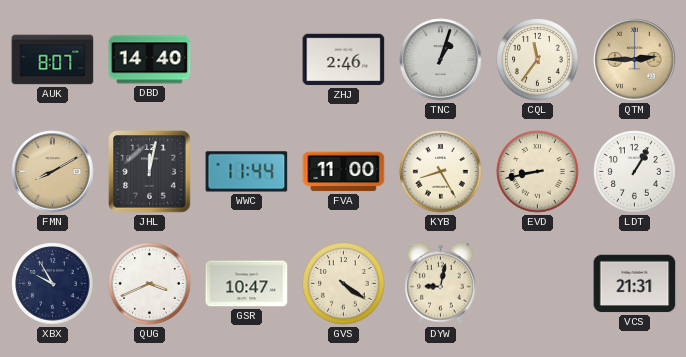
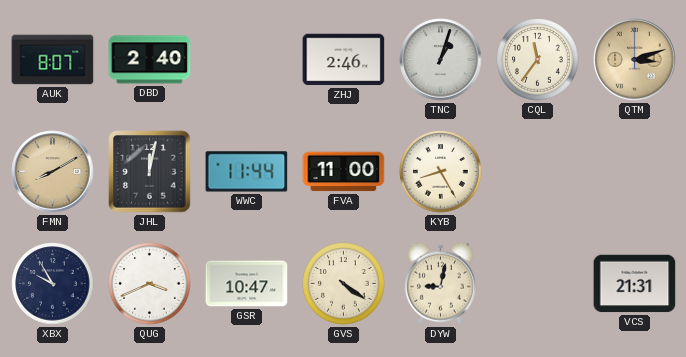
DBD: 14:40 -> 2:40 (150, 60)
QTM: 2:45 -> 3:12 (635, 60)
EVD: 8:43 -> none (538, 172)
LDT: 1:05 -> none (635, 172)
